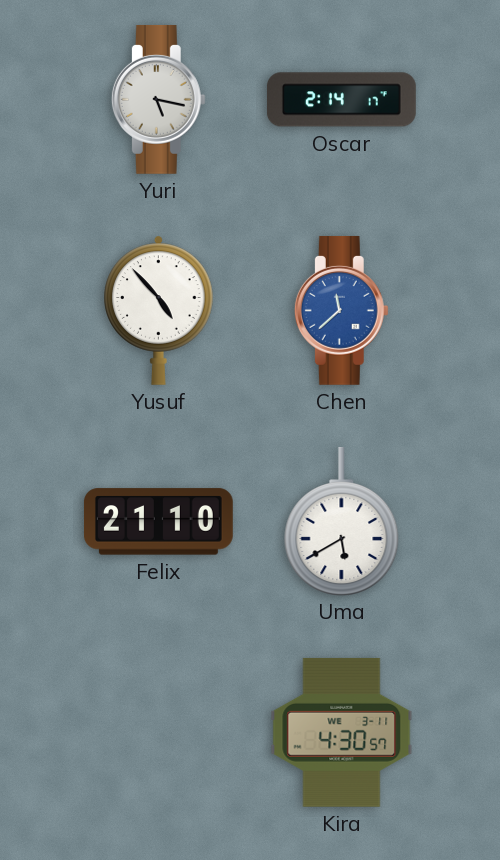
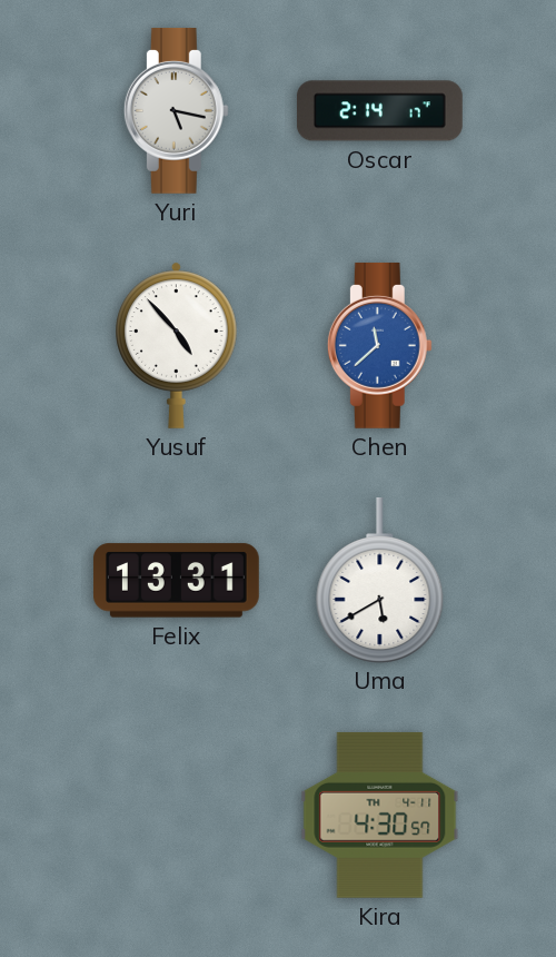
Felix: 21:10 -> 13:31 (176, 581)
Kira date: WE 3-11 -> TH 4-11 (380, 815)
